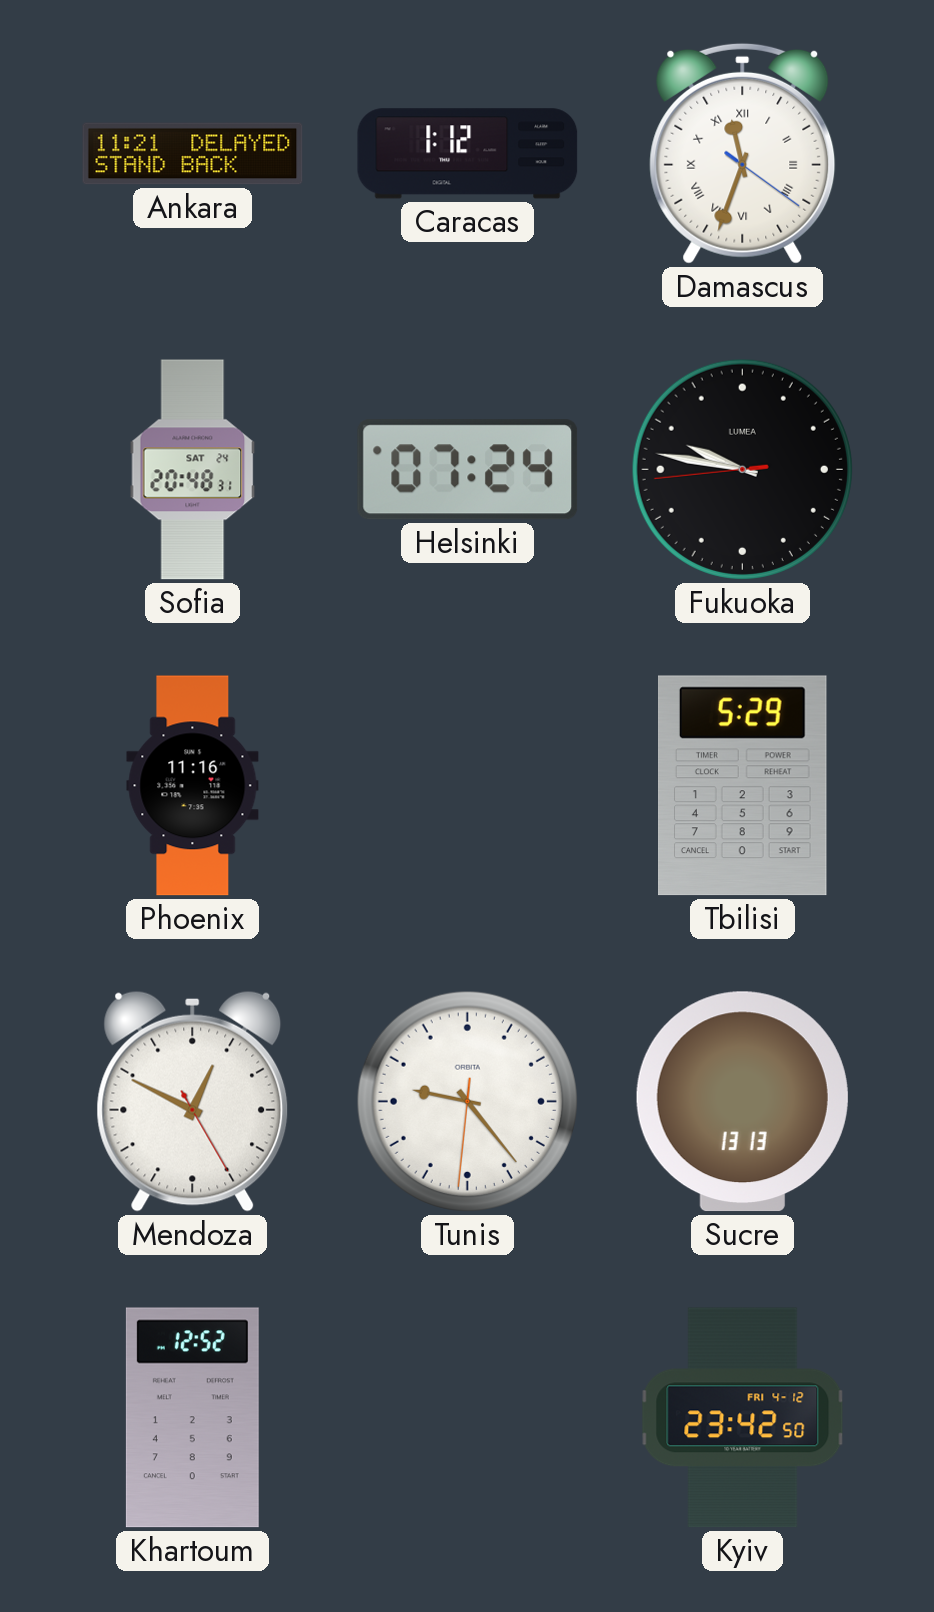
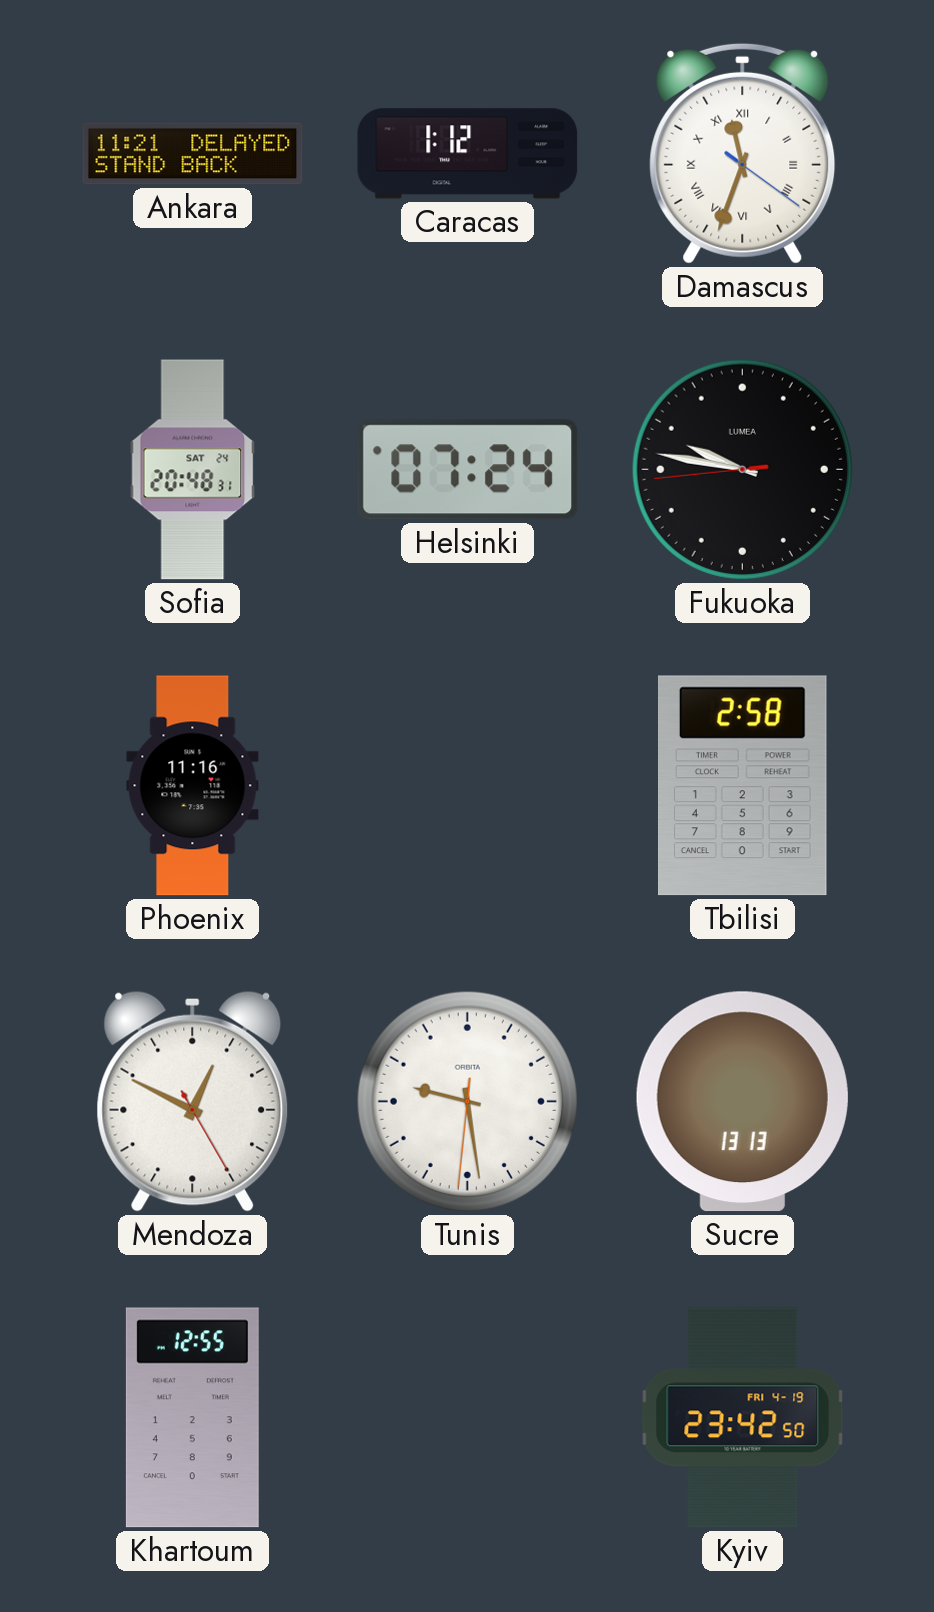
Tbilisi: 5:29 -> 2:58 (743, 786)
Tunis: 9:23 -> 9:28 (467, 1101)
Khartoum: 12:52 -> 12:55 (192, 1418)
Kyiv date: FRI 4-12 -> FRI 4-19 (743, 1418)
